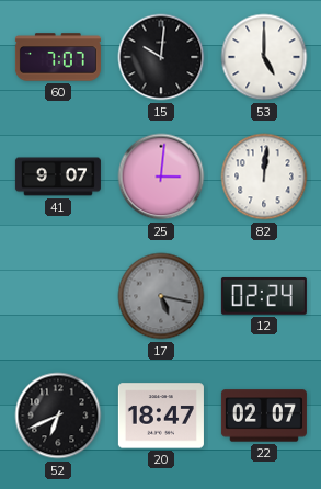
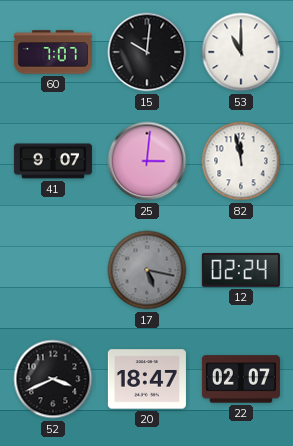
53: 5:00 -> 11:00 (241, 52)
82: 12:01 -> 11:58 (241, 161)
52: 6:41 -> 3:41 (53, 379)
